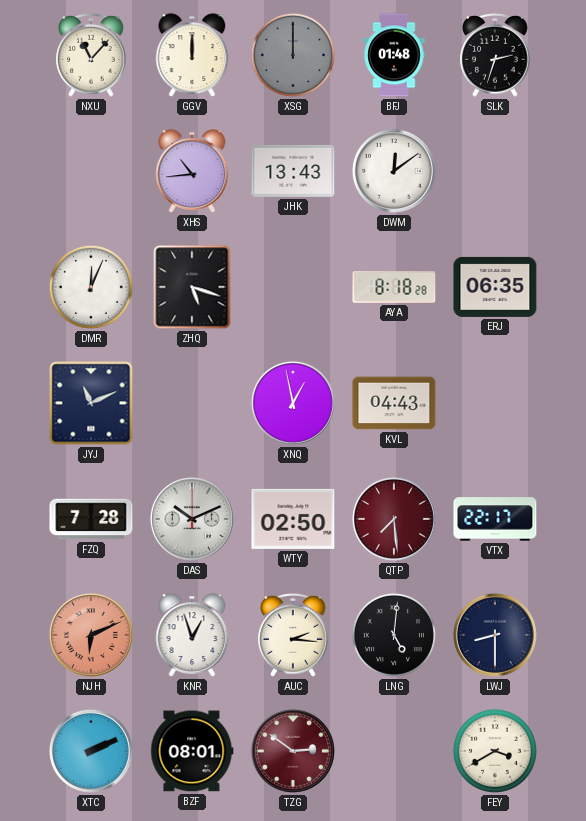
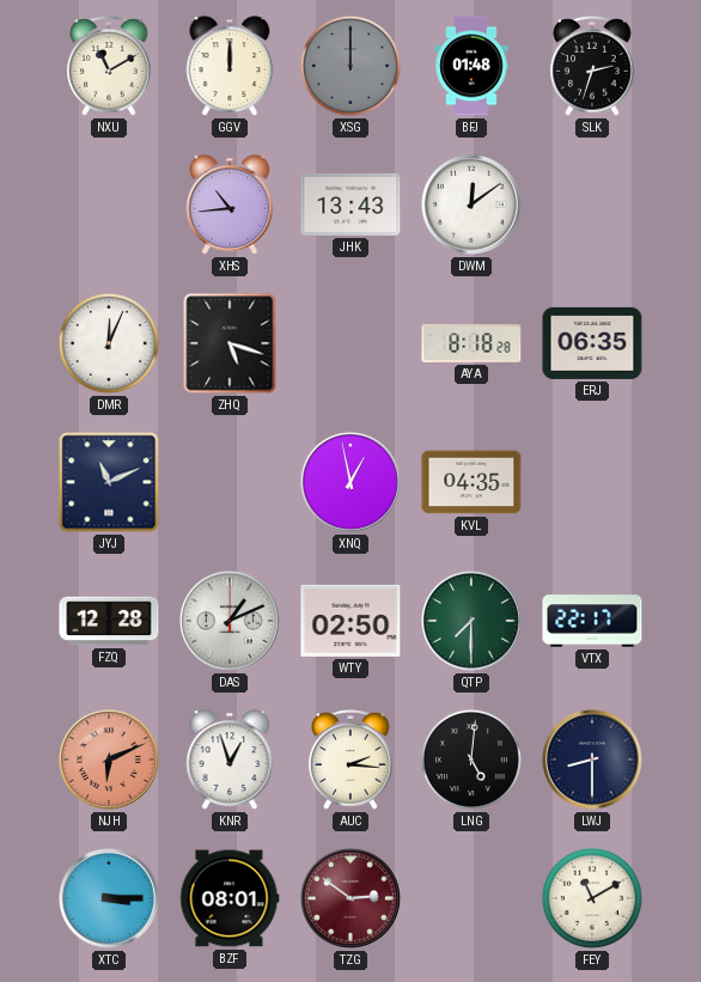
NXU: 11:07 -> 11:10 (109, 67)
KVL: 04:43 -> 04:35 (471, 482)
FZQ: 7:28 -> 12:28 (109, 621)
DAS: 10:11 -> 1:11 (230, 621)
QTP: 7:29 -> 7:30 (471, 621)
QTP dial: burgundy -> green (471, 621)
XTC: 2:11 -> 3:15 (109, 898)
FEY: 3:40 -> 11:10 (592, 898)
